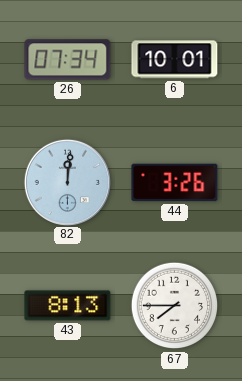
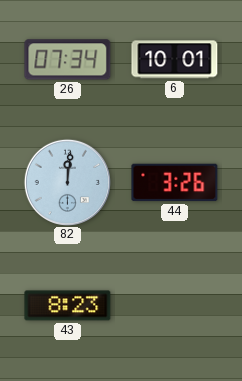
43: 8:13 -> 8:23 (68, 306)
67: 7:45 -> none (175, 306)
